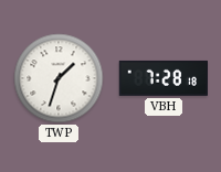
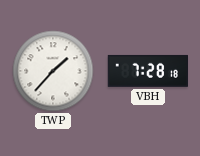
TWP: 1:33 -> 1:37 (53, 71)
